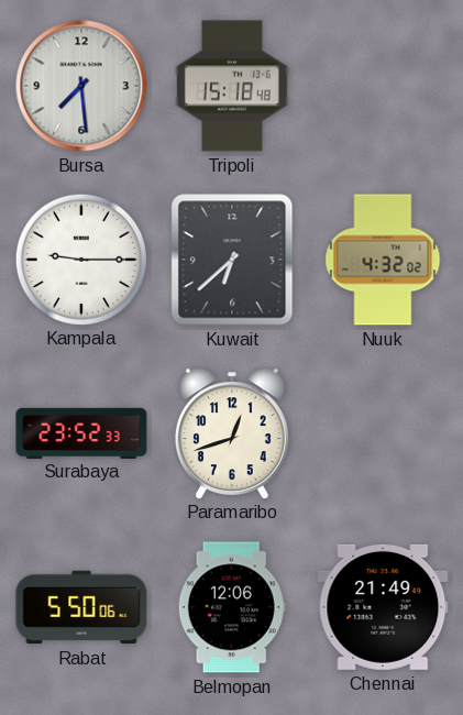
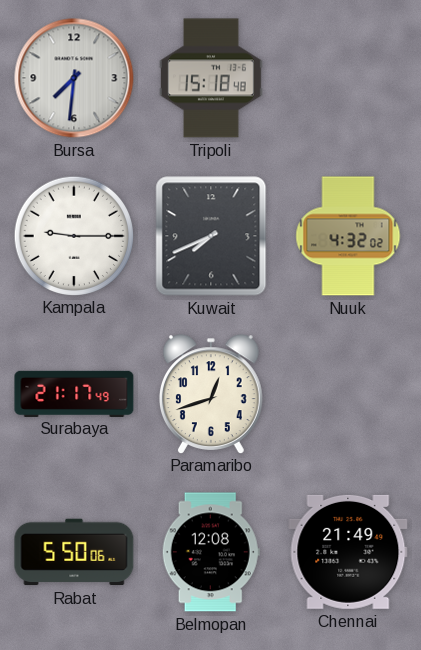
Bursa: 7:29 -> 7:31 (74, 78)
Kuwait: 6:38 -> 7:41 (211, 236)
Surabaya: 23:52 -> 21:17 (74, 393)
Belmopan: 12:06 -> 12:08 (211, 552)
